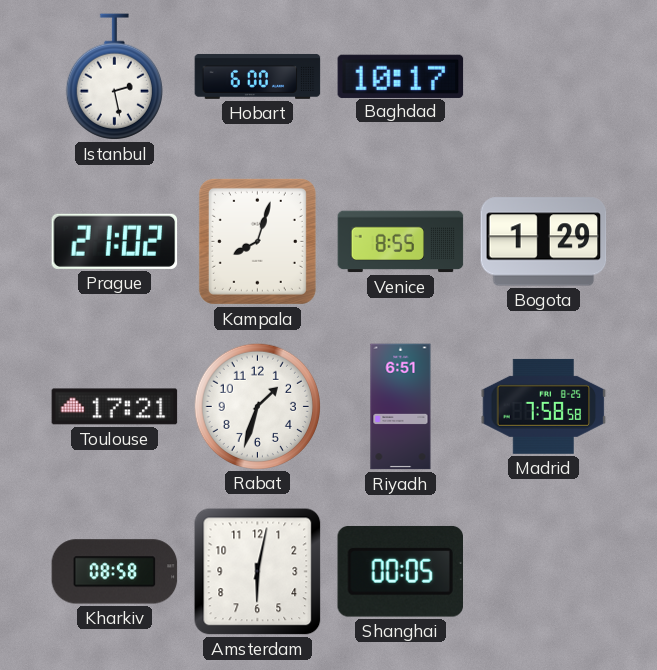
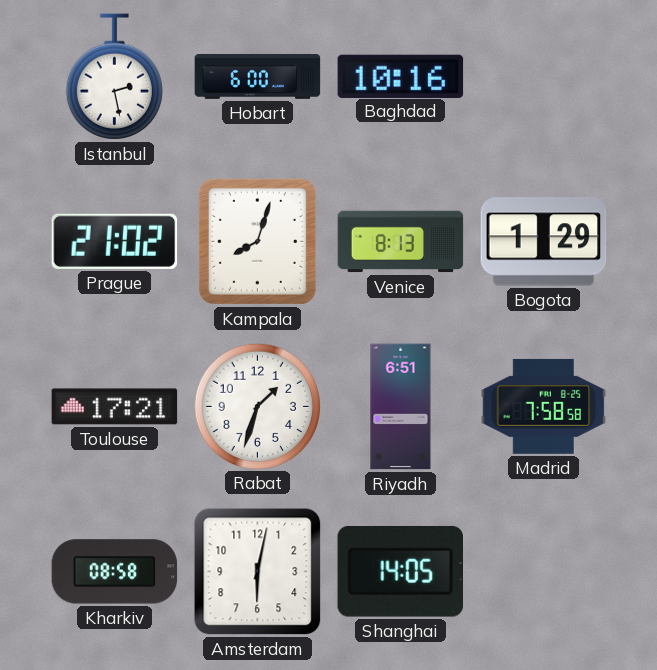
Baghdad: 10:17 -> 10:16 (401, 76)
Venice: 8:55 -> 8:13 (401, 242)
Shanghai: 00:05 -> 14:05 (400, 571)
